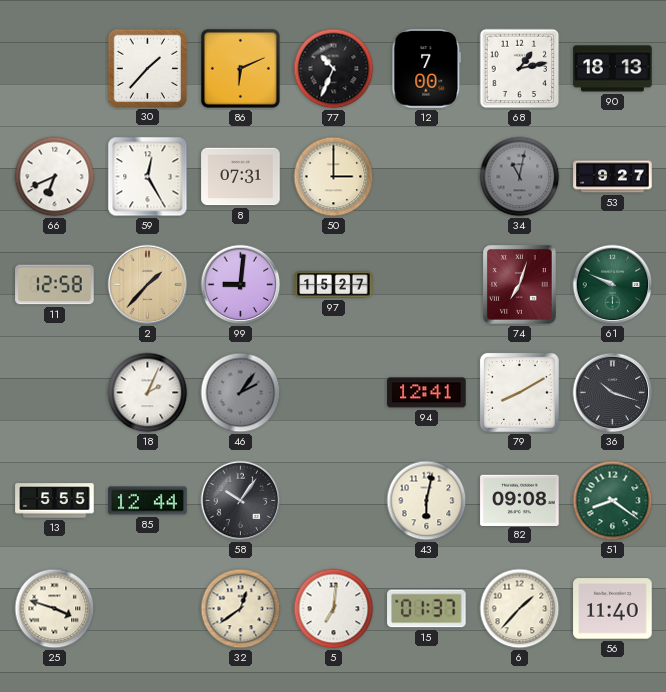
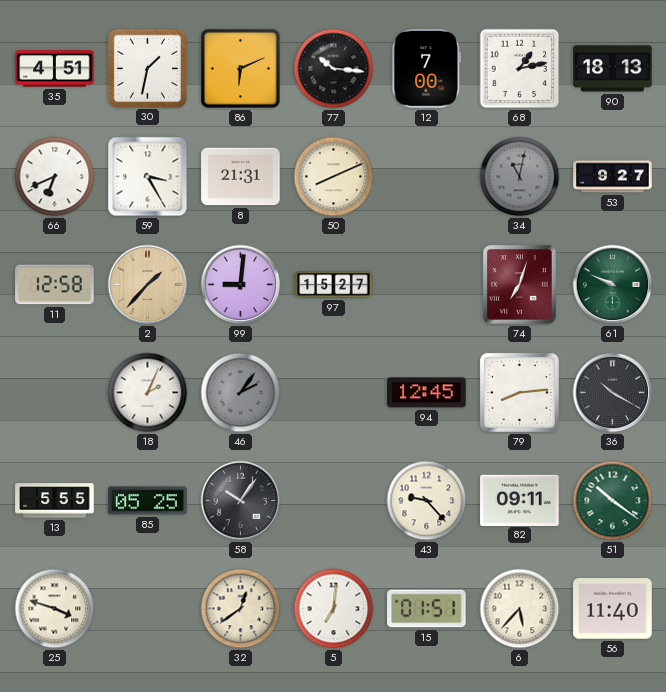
35: none -> 4:51 (55, 69)
30: 1:37 -> 1:32 (147, 68)
77: 10:34 -> 10:16 (334, 69)
59: 12:25 -> 3:25 (148, 177)
8: 07:31 -> 21:31 (241, 177)
50: 3:00 -> 8:11 (334, 177)
94: 12:41 -> 12:45 (427, 393)
79: 8:10 -> 8:14 (519, 392)
36: 10:18 -> 10:20 (613, 393)
85: 12:44 -> 05:25 (148, 501)
43: 6:02 -> 9:23 (427, 501)
82: 09:08 -> 09:11 (520, 500)
51: 8:21 -> 10:21 (613, 501)
15: 01:37 -> 01:51 (427, 609)
6: 1:37 -> 5:37 (520, 609)
